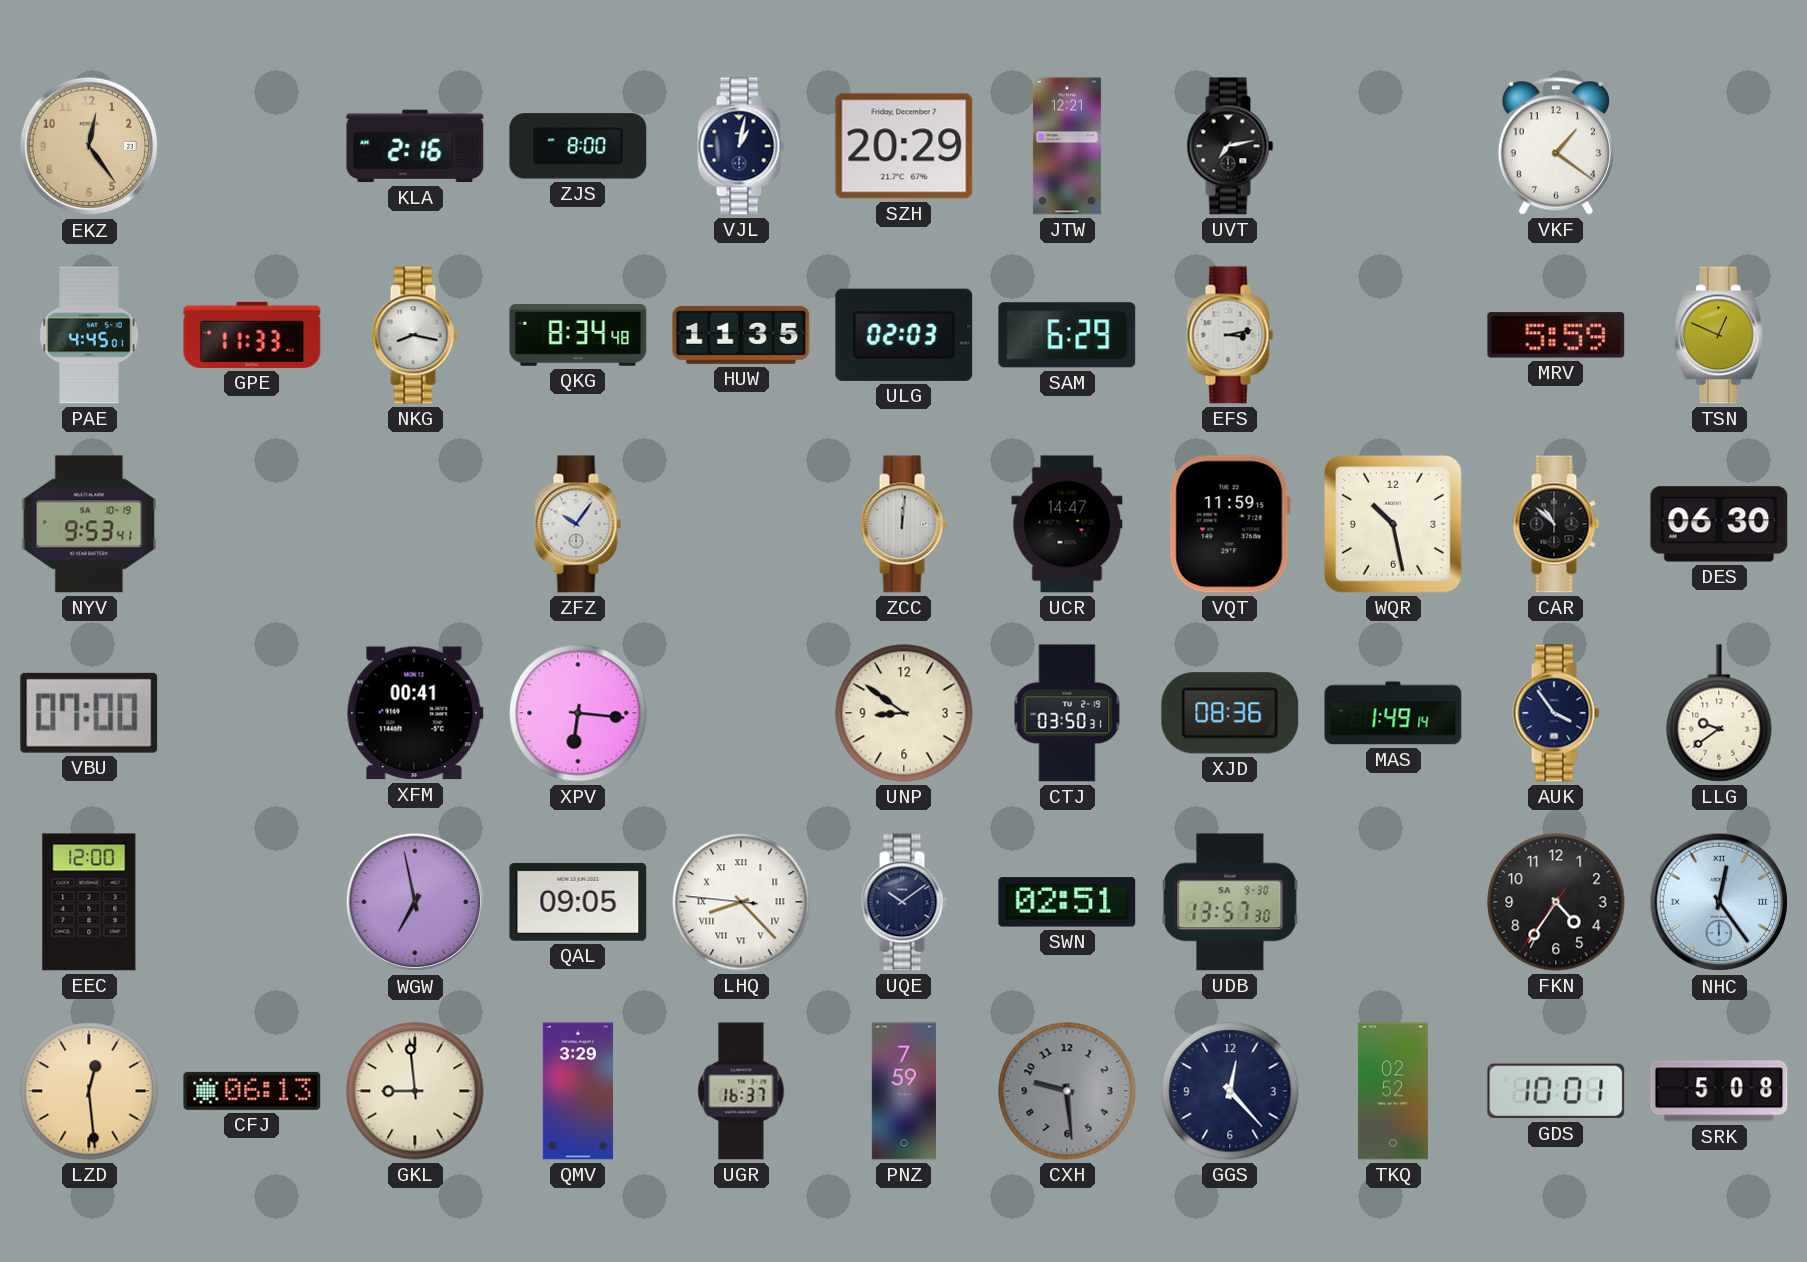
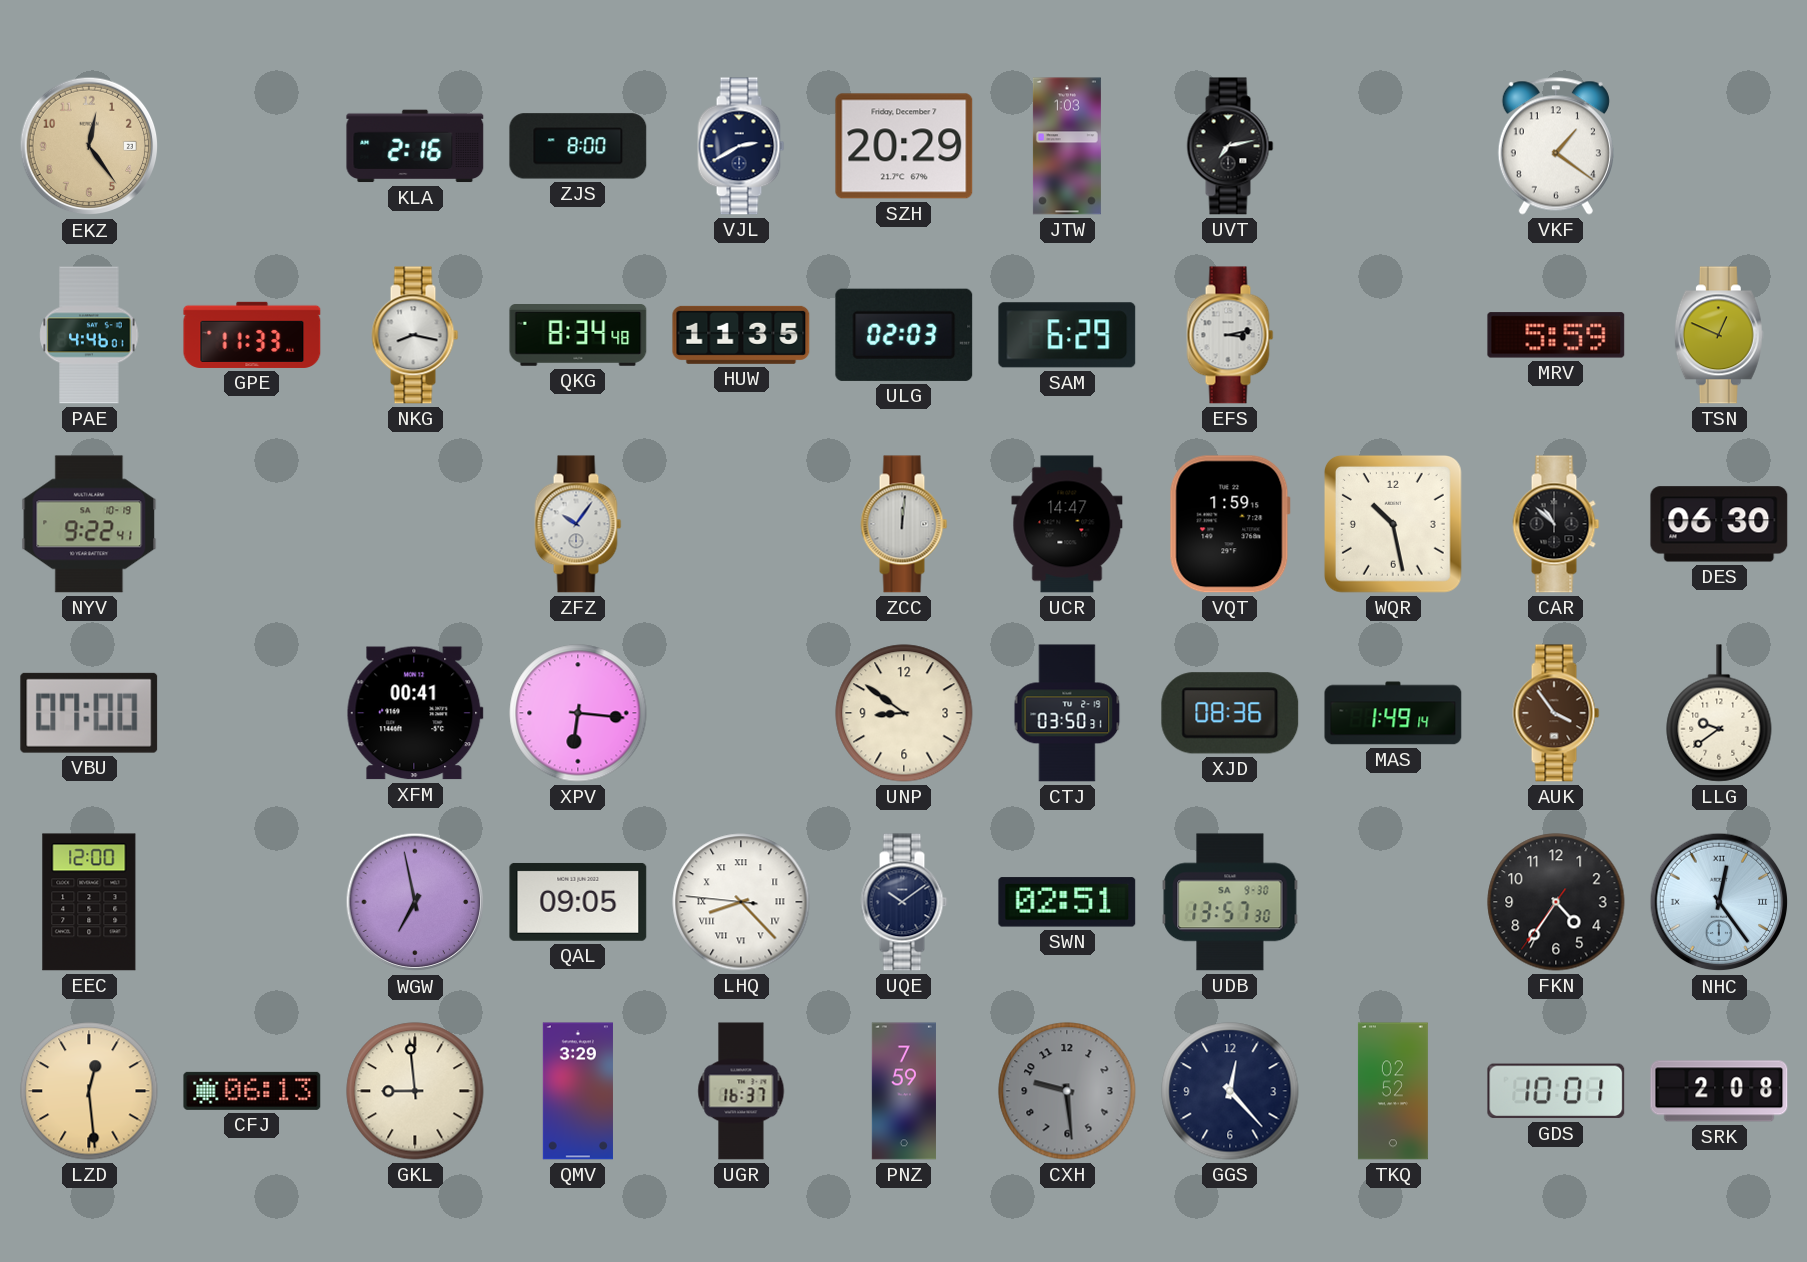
VJL: 1:02 -> 2:40 (741, 146)
JTW: 12:21 -> 1:03 (1067, 146)
PAE: 4:45 -> 4:46 (89, 335)
NYV: 9:53 -> 9:22 (89, 524)
VQT: 11:59 -> 1:59 (1230, 524)
AUK dial: navy -> brown (1556, 713)
SRK: 5:08 -> 2:08 (1719, 1091)
